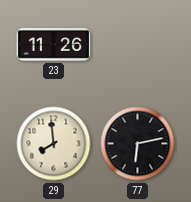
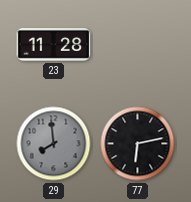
23: 11:26 -> 11:28 (54, 45)
29 dial: cream -> grey (54, 144)
